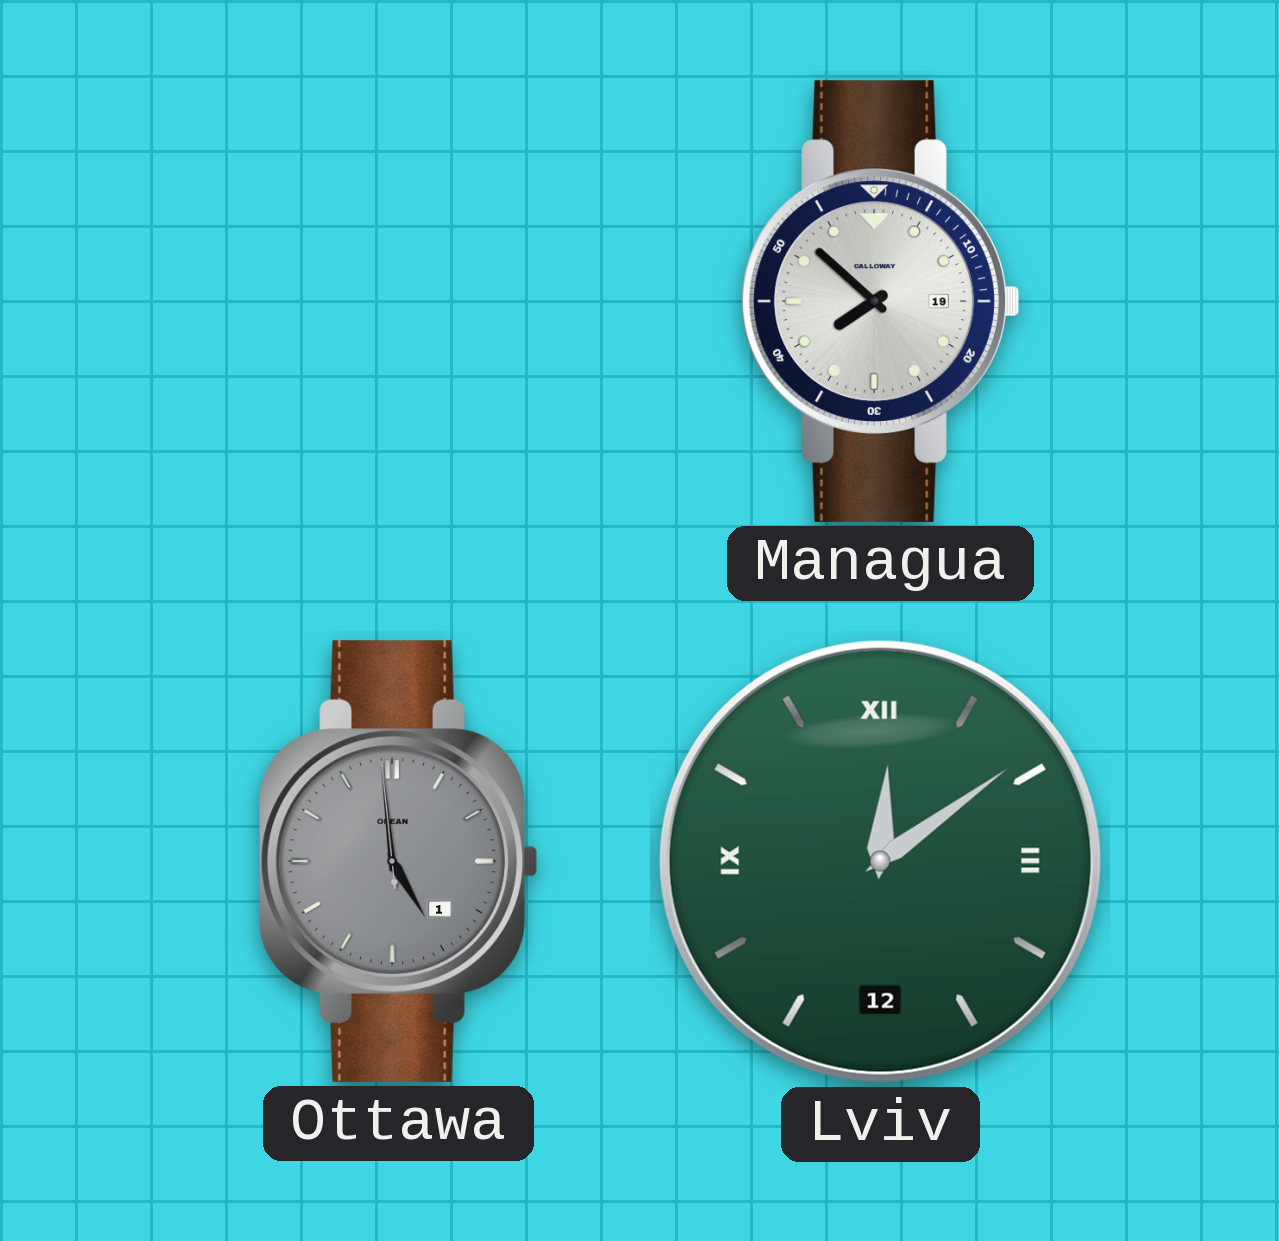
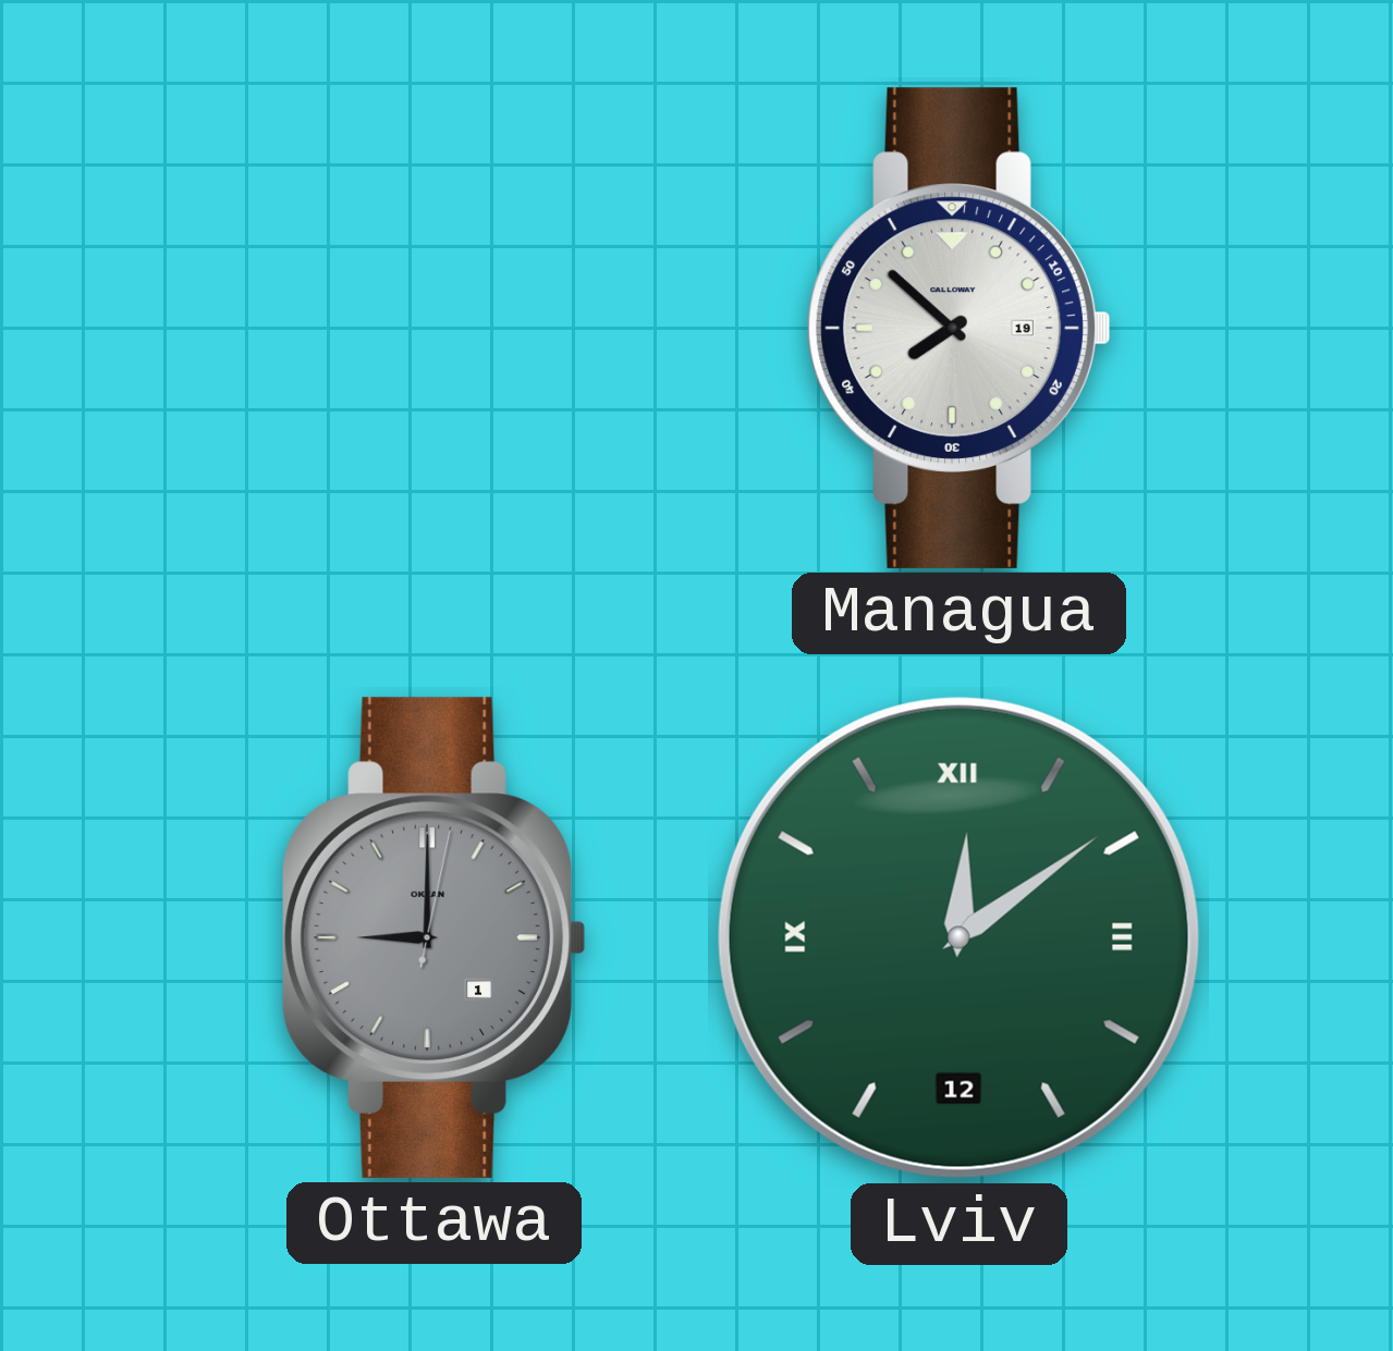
Ottawa: 4:58 -> 9:00 (435, 937)
